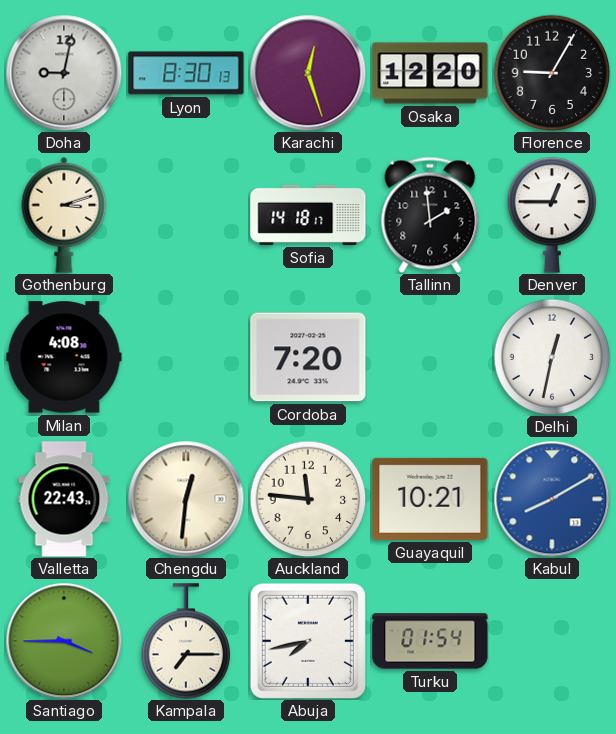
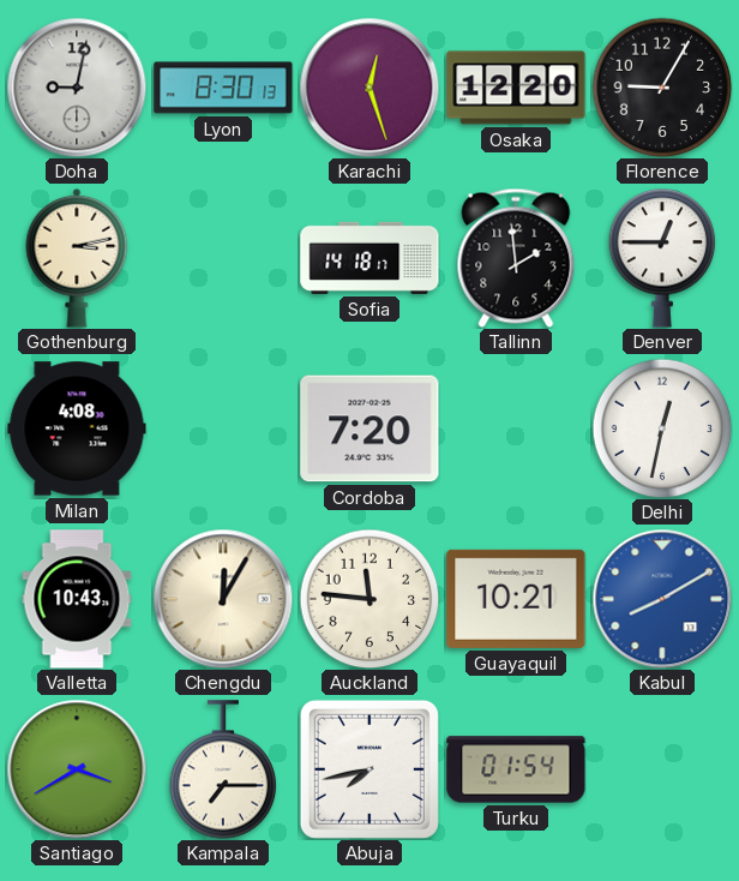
Gothenburg: 3:12 -> 3:13 (77, 258)
Valletta: 22:43 -> 10:43 (77, 599)
Chengdu: 12:31 -> 12:05 (223, 599)
Santiago: 3:45 -> 3:40 (77, 769)
